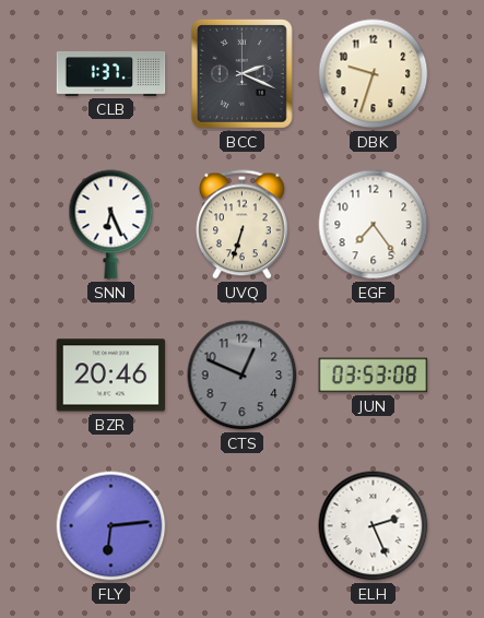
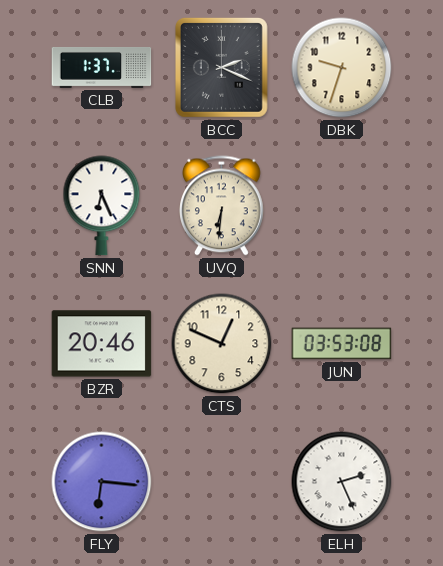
UVQ: 6:33 -> 6:31 (222, 206)
EGF: 7:24 -> none (374, 225)
CTS dial: grey -> cream (222, 344)
FLY: 6:14 -> 6:16 (102, 482)
